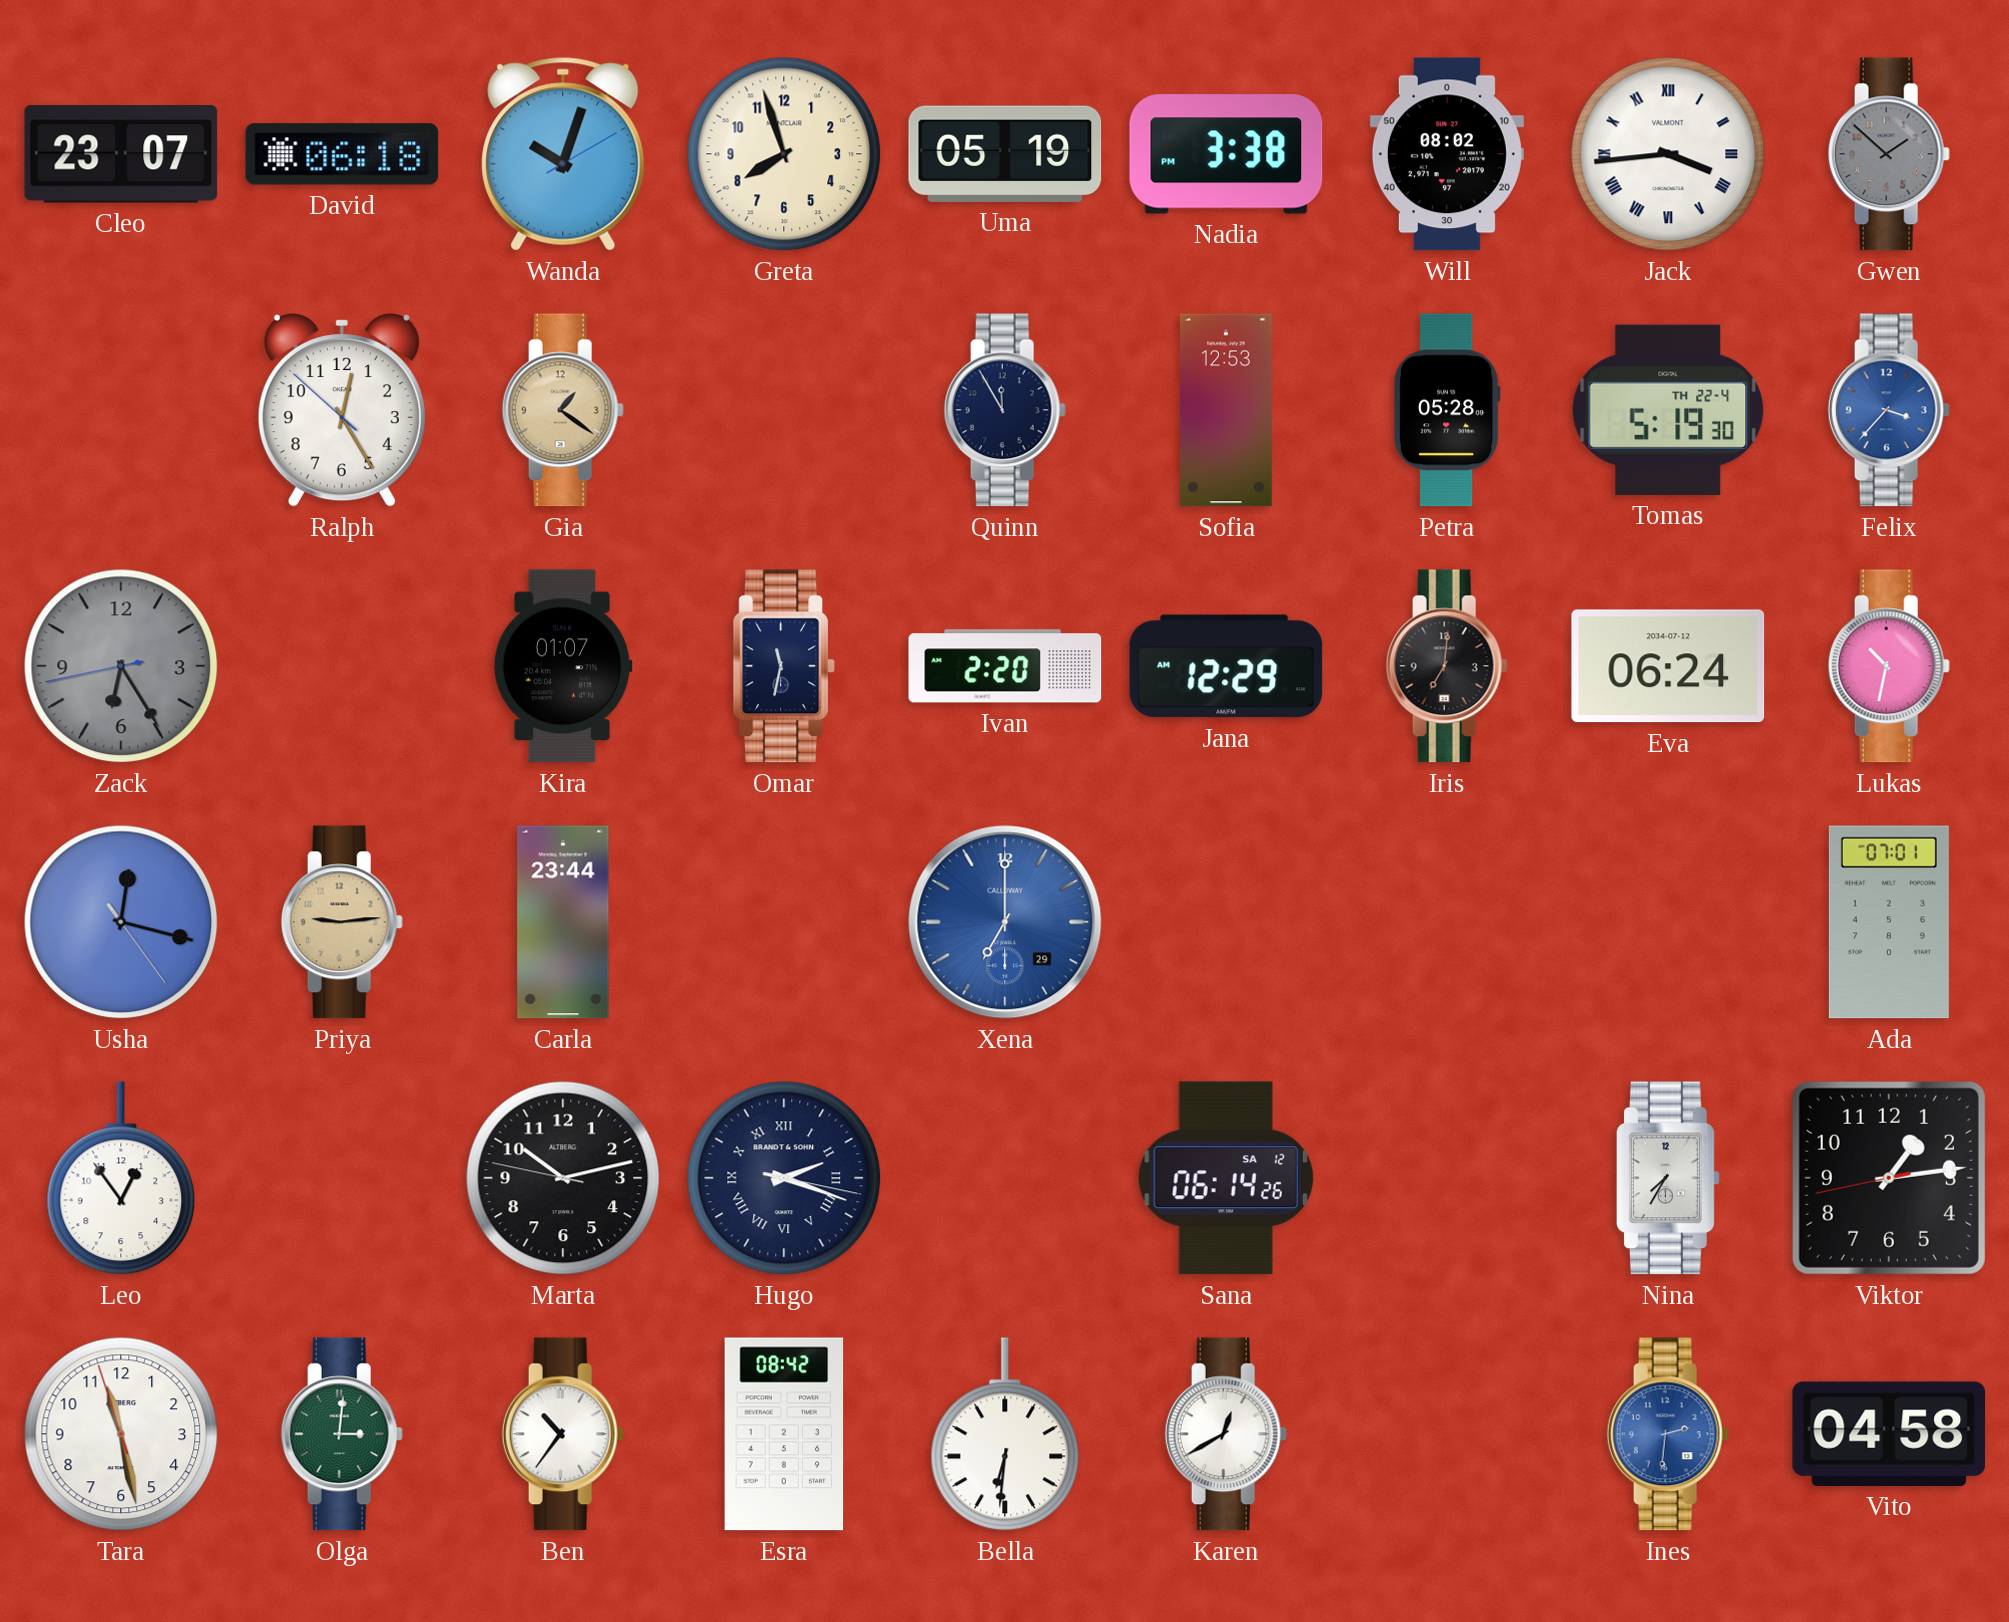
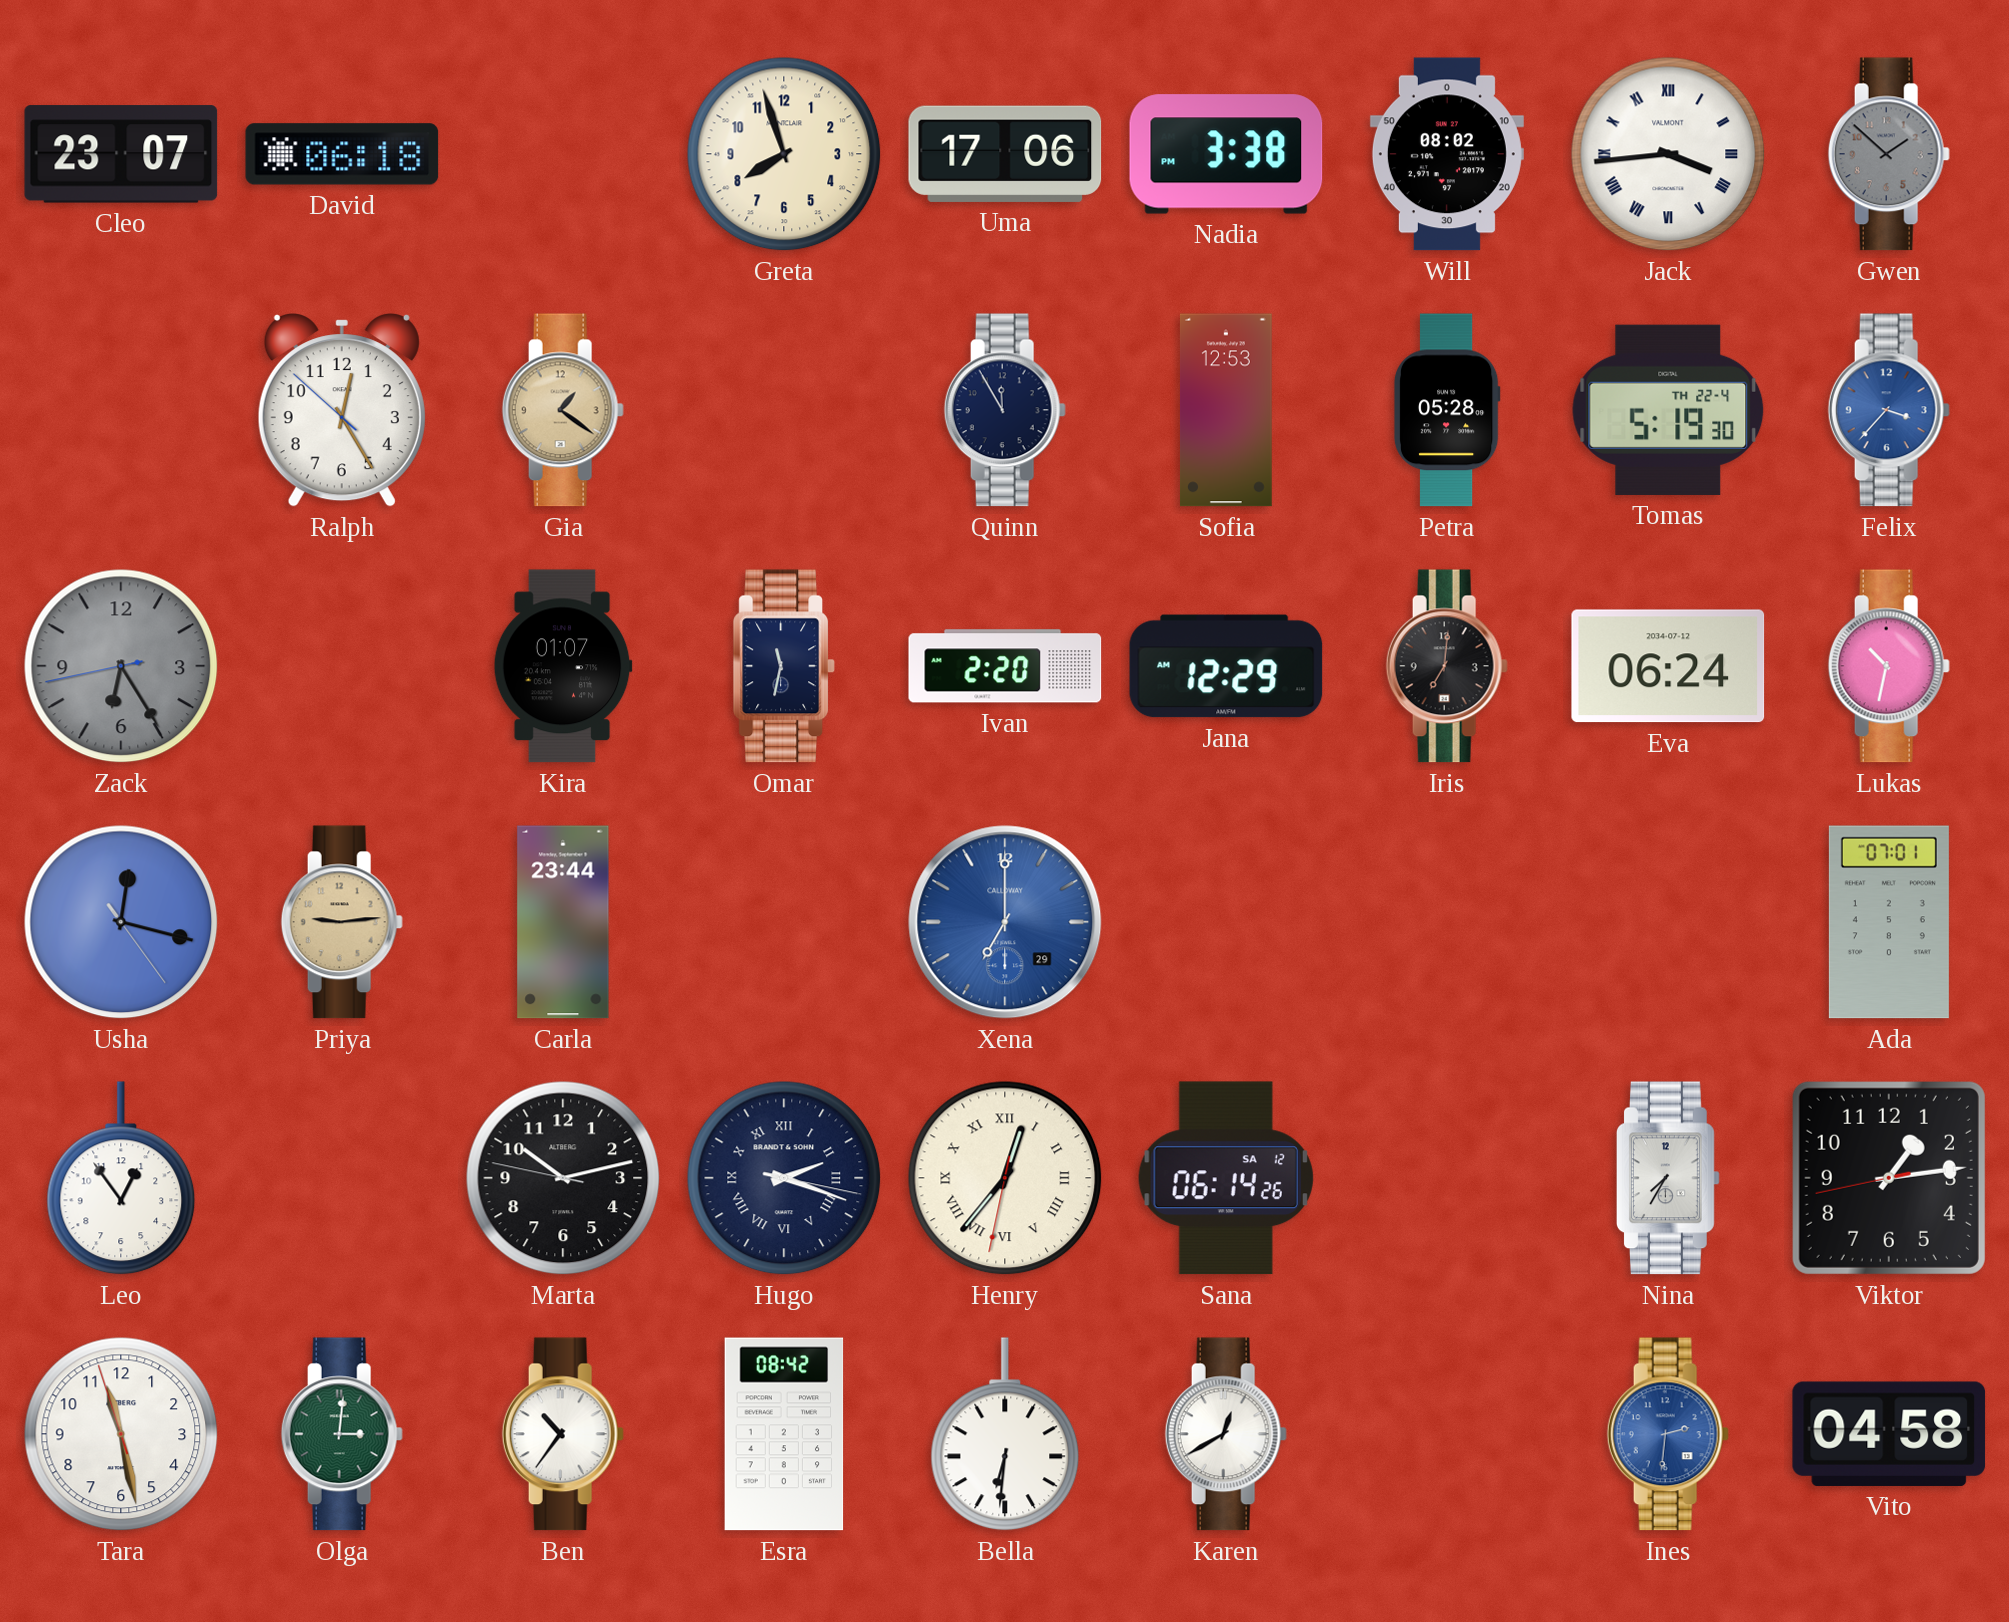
Wanda: 10:03 -> none (563, 154)
Uma: 05:19 -> 17:06 (1005, 154)
Henry: none -> 12:36 (1005, 1178)
